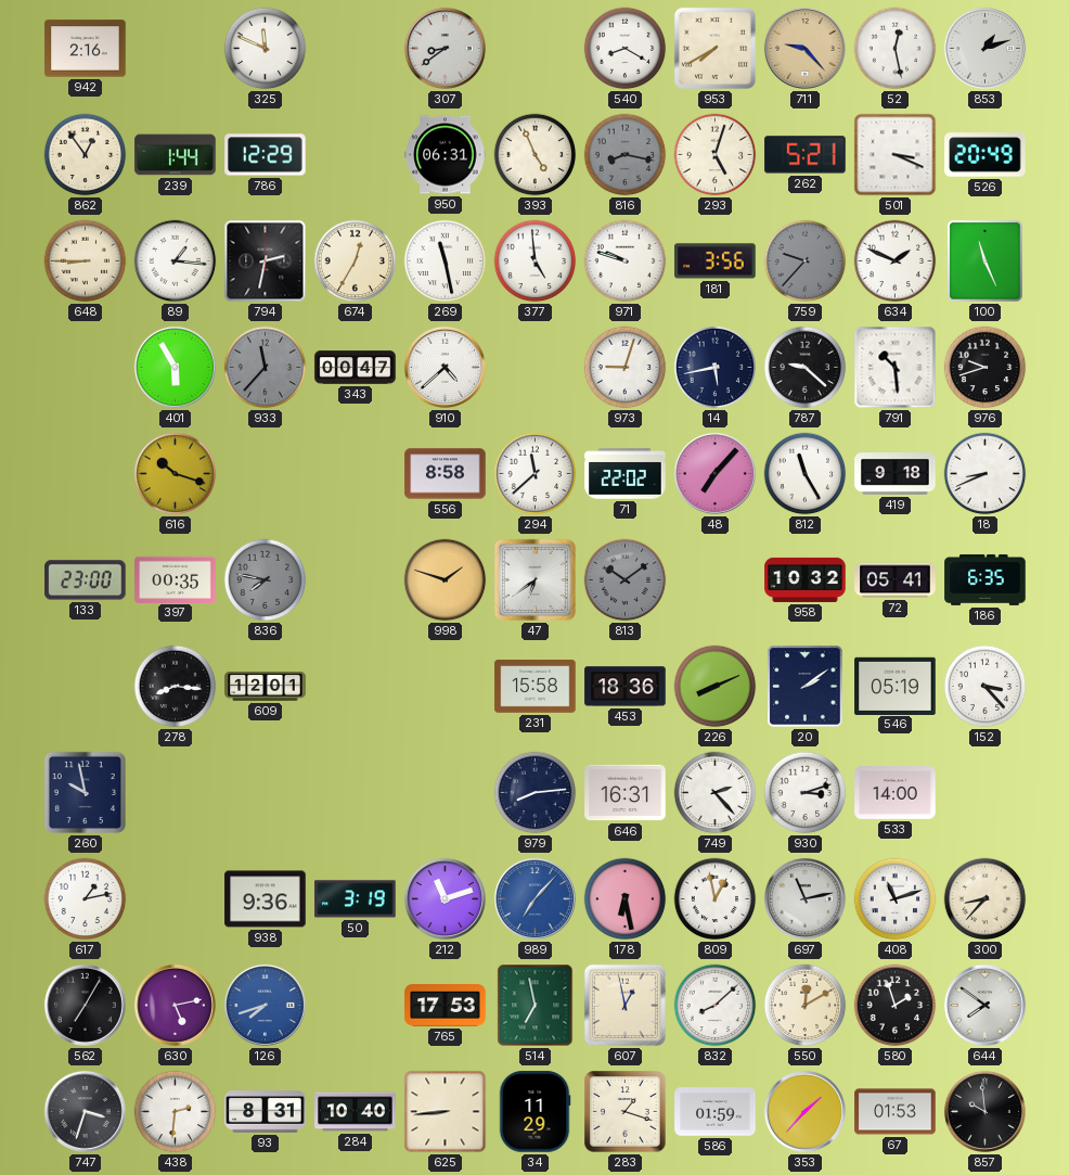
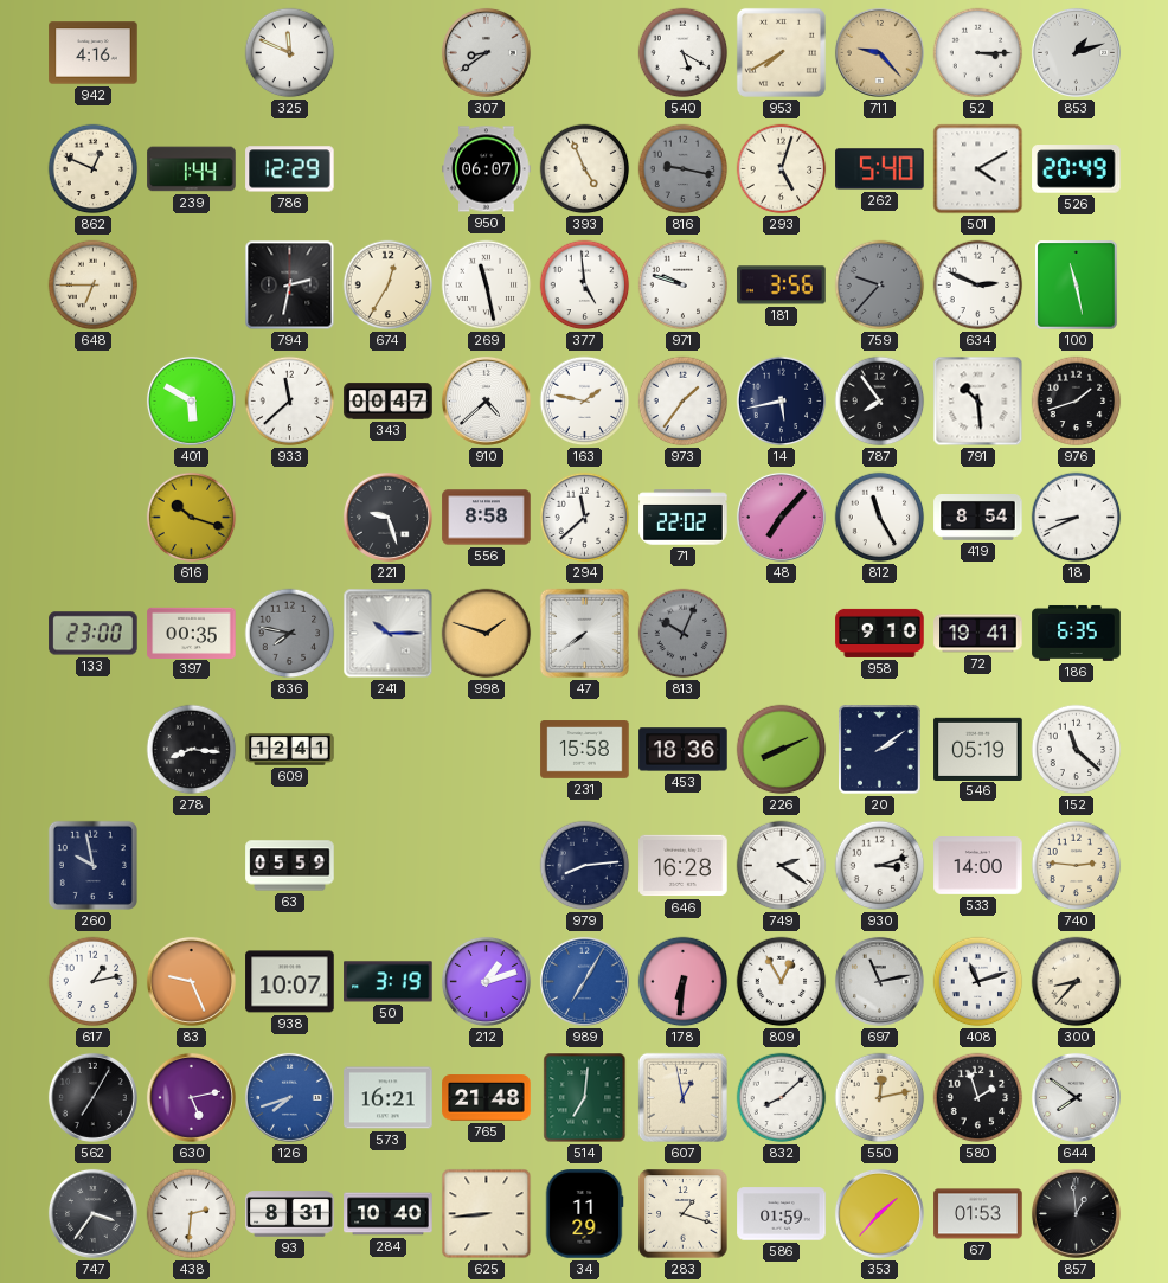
942: 2:16 -> 4:16 (94, 53)
540: 8:20 -> 5:20 (684, 53)
52: 12:28 -> 3:15 (978, 53)
862: 12:54 -> 12:49 (94, 169)
950: 06:31 -> 06:07 (487, 169)
816: 8:17 -> 9:17 (684, 169)
262: 5:21 -> 5:40 (880, 169)
501: 3:19 -> 4:10 (978, 169)
648: 8:45 -> 6:45 (94, 286)
89: 1:16 -> none (176, 261)
634: 1:49 -> 2:49 (978, 286)
100: 11:26 -> 11:28 (1077, 286)
401: 5:55 -> 5:50 (191, 400)
933: 11:37 -> 11:38 (290, 402)
933 dial: grey -> white (290, 402)
163: none -> 1:47 (585, 402)
973: 9:03 -> 1:36 (684, 402)
787: 9:22 -> 7:54 (880, 402)
976: 9:42 -> 1:42 (1077, 402)
221: none -> 9:27 (387, 517)
419: 9:18 -> 8:54 (978, 518)
241: none -> 10:15 (389, 634)
47: 6:39 -> 7:39 (584, 633)
813: 10:09 -> 10:04 (684, 634)
958: 10:32 -> 9:10 (880, 633)
72: 05:41 -> 19:41 (978, 634)
609: 12:01 -> 12:41 (290, 750)
152: 3:23 -> 11:22 (1077, 750)
63: none -> 05:59 (290, 866)
646: 16:31 -> 16:28 (684, 866)
749: 2:23 -> 2:21 (782, 866)
740: none -> 2:46 (1077, 866)
83: none -> 9:26 (191, 981)
938: 9:36 -> 10:07 (290, 982)
212: 11:12 -> 1:12 (486, 981)
989: 7:07 -> 7:05 (584, 981)
178: 6:28 -> 6:31 (684, 982)
809: 12:58 -> 12:55 (782, 982)
573: none -> 16:21 (389, 1098)
765: 17:53 -> 21:48 (487, 1098)
514: 6:58 -> 7:01 (585, 1098)
550: 12:10 -> 12:13 (880, 1098)
747: 3:33 -> 3:36 (92, 1213)
857: 9:59 -> 12:59 (1076, 1213)
